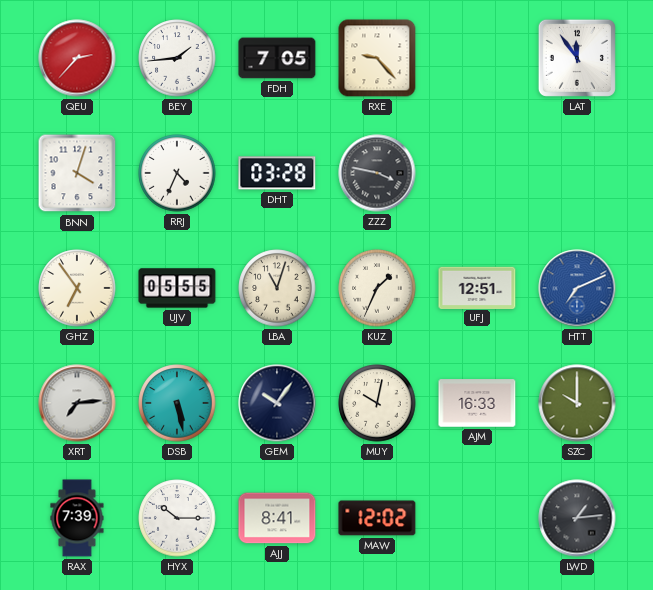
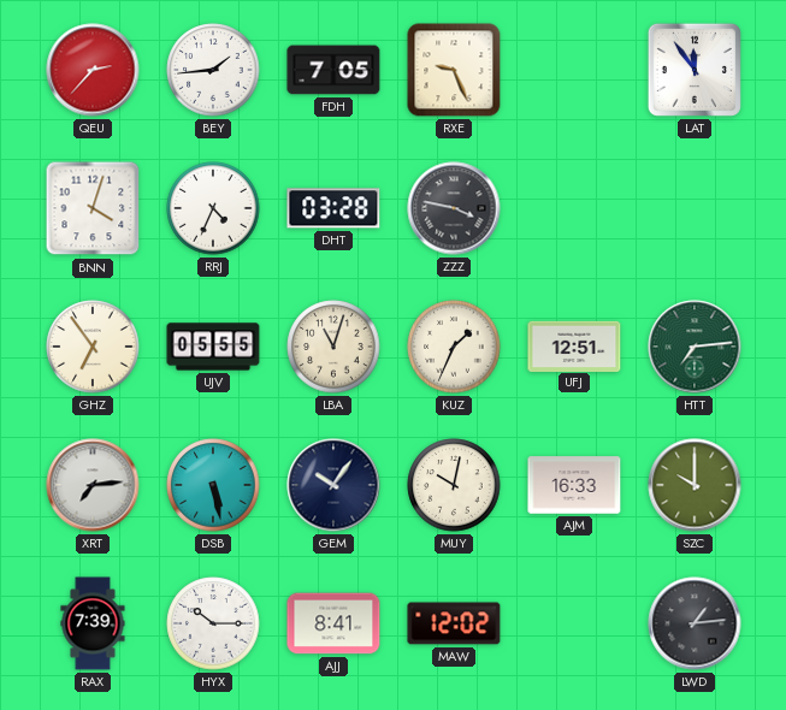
RXE: 9:23 -> 9:26 (454, 70)
HTT: 7:11 -> 7:14 (695, 347)
HTT dial: blue -> green (695, 347)
